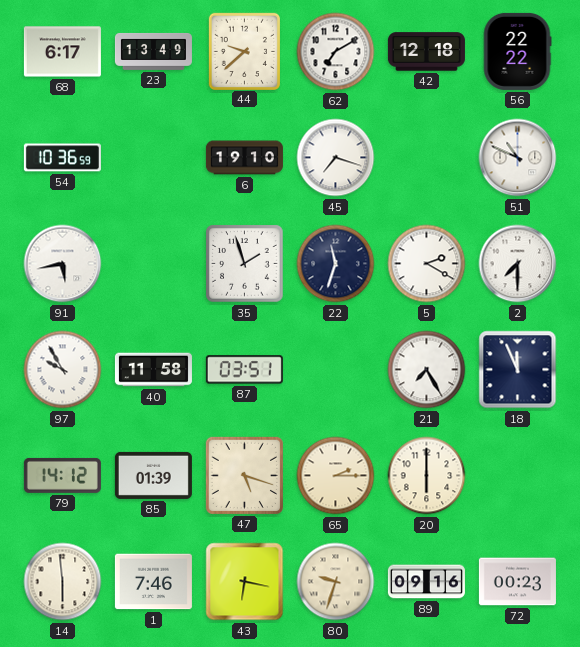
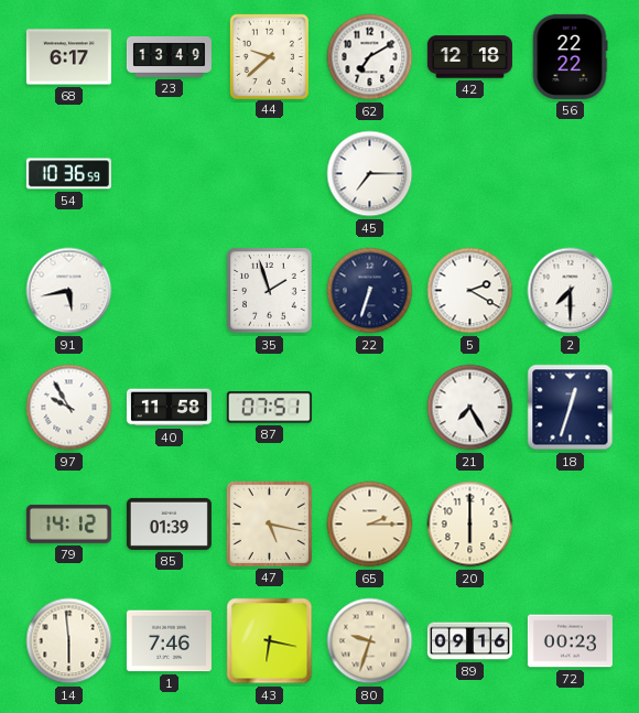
6: 19:10 -> none (244, 158)
45: 7:18 -> 7:15 (370, 174)
51: 10:49 -> none (518, 158)
22: 11:33 -> 6:33 (370, 291)
87: 03:51 -> 07:51 (269, 408)
18: 11:56 -> 12:33 (571, 408)
47: 5:18 -> 5:17 (269, 523)
